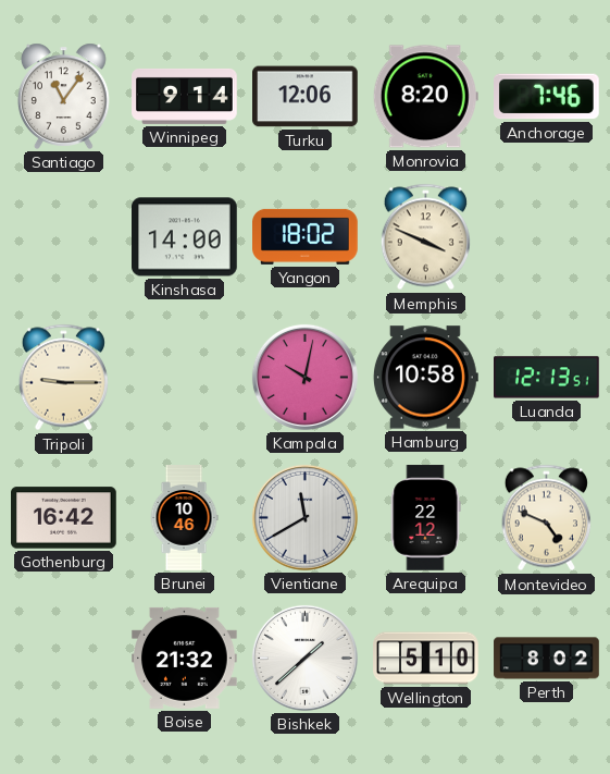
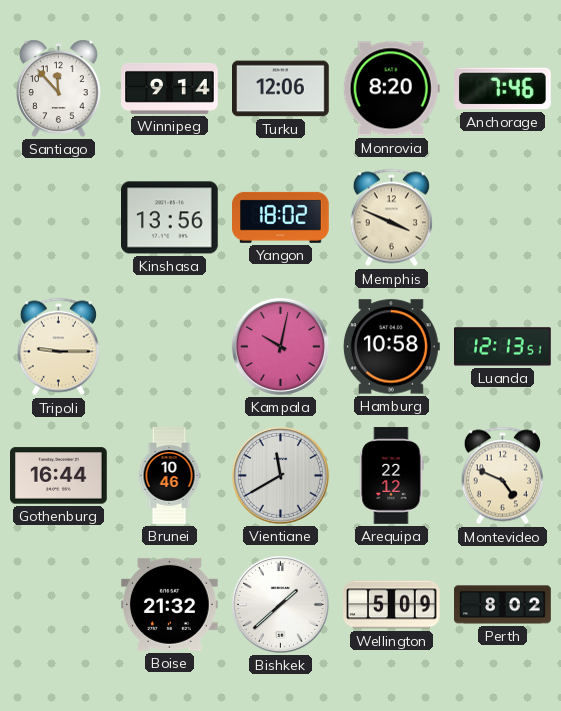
Santiago: 11:06 -> 11:53 (58, 88)
Kinshasa: 14:00 -> 13:56 (170, 218)
Gothenburg: 16:42 -> 16:44 (59, 476)
Wellington: 5:10 -> 5:09 (392, 605)
